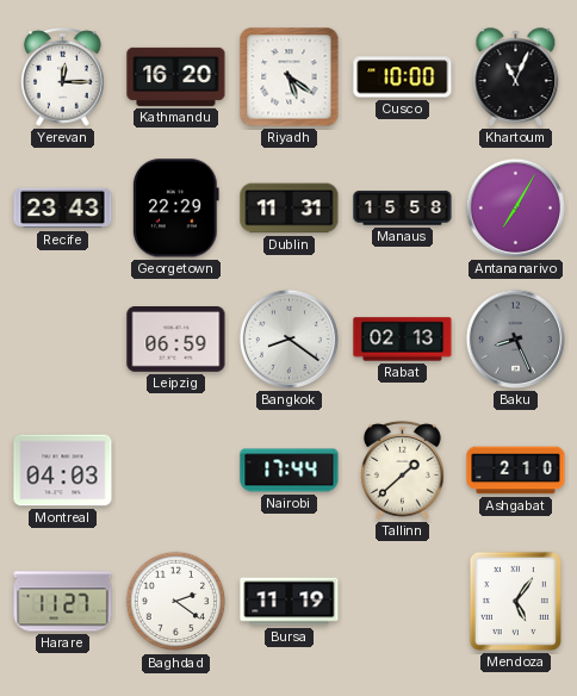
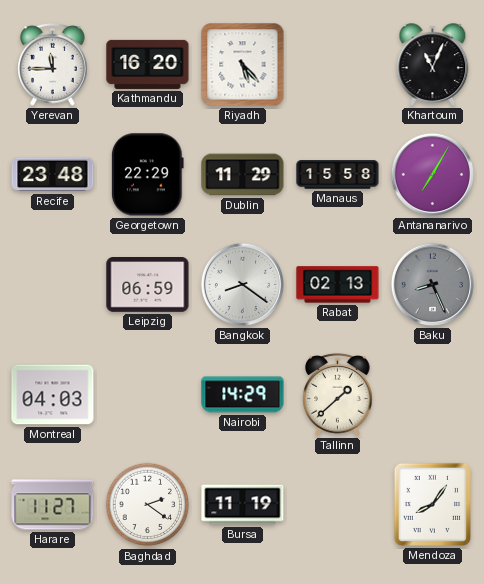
Yerevan: 12:15 -> 11:45 (53, 65)
Riyadh: 5:21 -> 5:23 (243, 65)
Cusco: 10:00 -> none (403, 77)
Recife: 23:43 -> 23:48 (53, 175)
Dublin: 11:31 -> 11:29 (243, 175)
Nairobi: 17:44 -> 14:29 (243, 395)
Ashgabat: 2:10 -> none (516, 471)
Mendoza: 5:06 -> 8:06 (432, 504)
